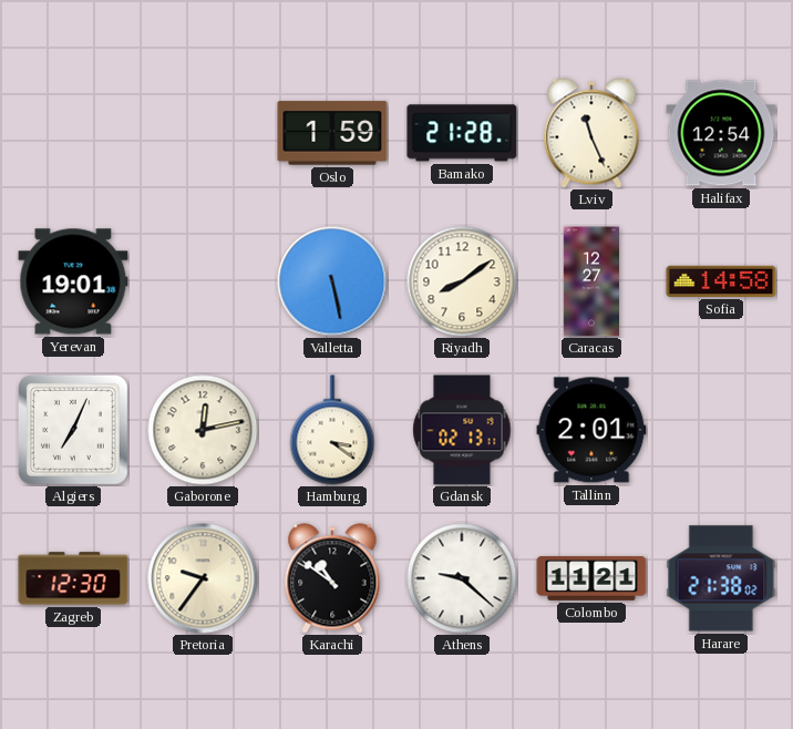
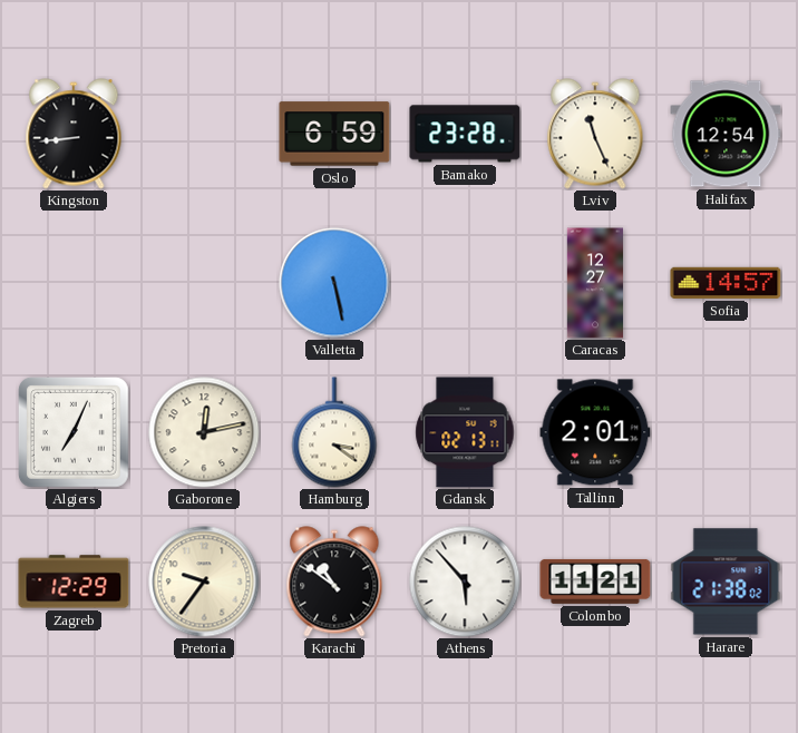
Kingston: none -> 8:44 (74, 134)
Oslo: 1:59 -> 6:59 (334, 134)
Bamako: 21:28 -> 23:28 (465, 134)
Yerevan: 19:01 -> none (73, 281)
Riyadh: 8:09 -> none (462, 281)
Sofia: 14:58 -> 14:57 (726, 283)
Zagreb: 12:30 -> 12:29 (74, 581)
Athens: 9:22 -> 5:53 (465, 581)
